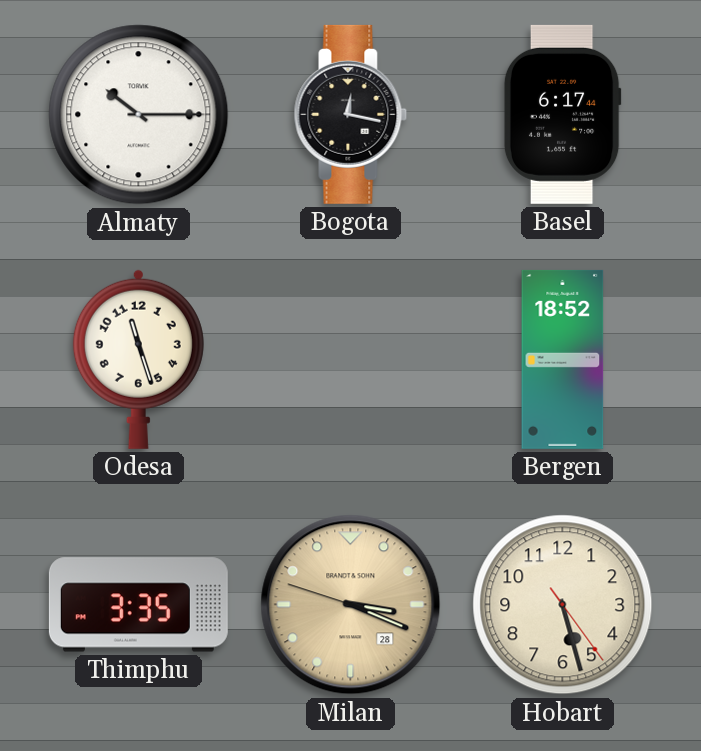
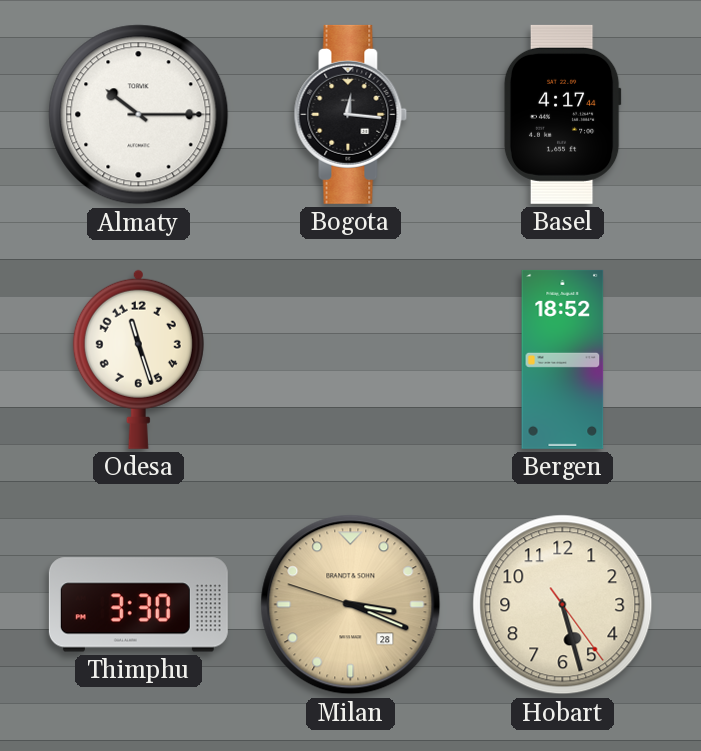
Bogota: 12:17 -> 12:16 (351, 114)
Basel: 6:17 -> 4:17 (562, 114)
Thimphu: 3:35 -> 3:30 (138, 605)
